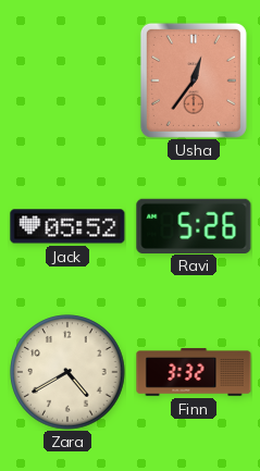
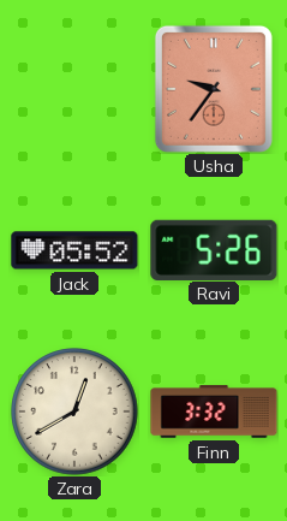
Usha: 12:36 -> 9:36 (214, 89)
Zara: 4:40 -> 12:40 (74, 412)
